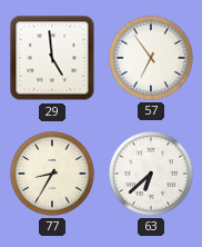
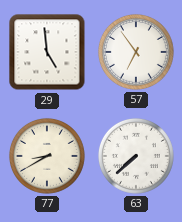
77: 8:35 -> 8:40 (47, 156)
63: 6:38 -> 7:38 (136, 156)
